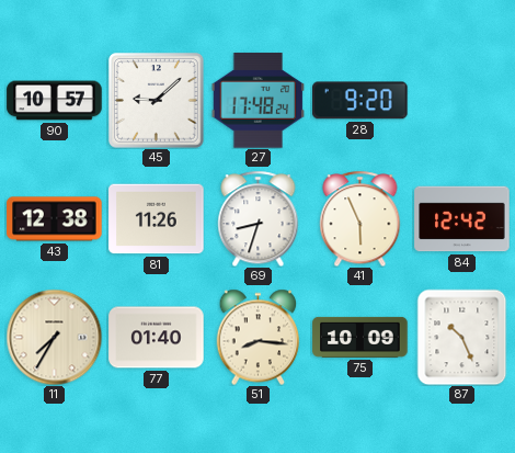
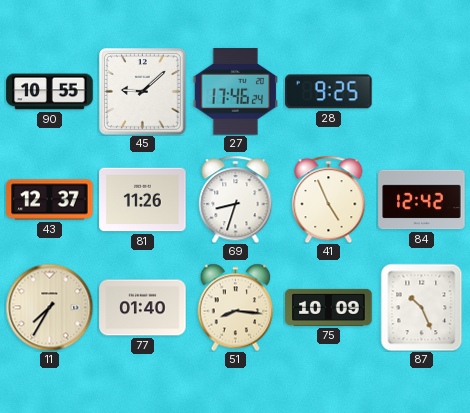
90: 10:57 -> 10:55 (50, 92)
27: 17:48 -> 17:46 (236, 92)
28: 9:20 -> 9:25 (329, 92)
43: 12:38 -> 12:37 (50, 200)
41: 5:56 -> 4:56 (329, 199)
